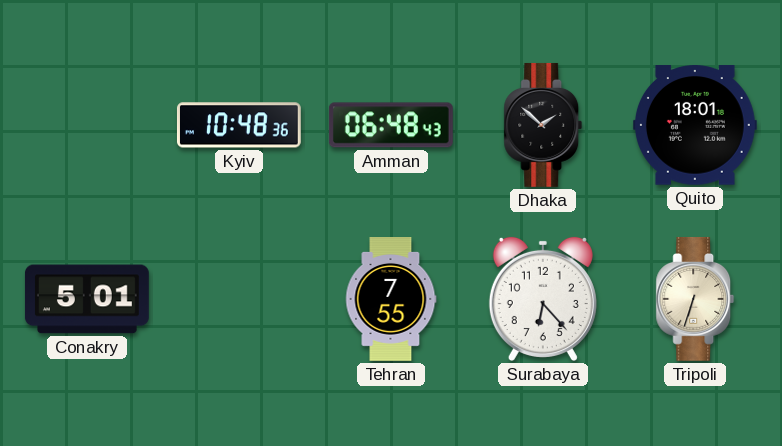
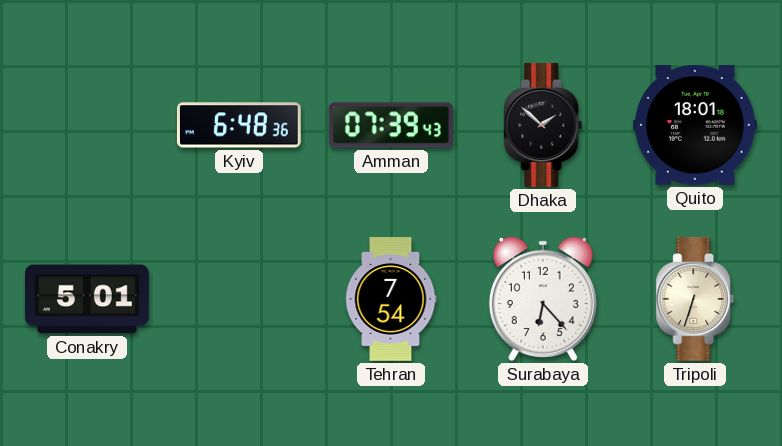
Kyiv: 10:48 -> 6:48 (239, 125)
Amman: 06:48 -> 07:39 (391, 125)
Tehran: 7:55 -> 7:54 (391, 300)
